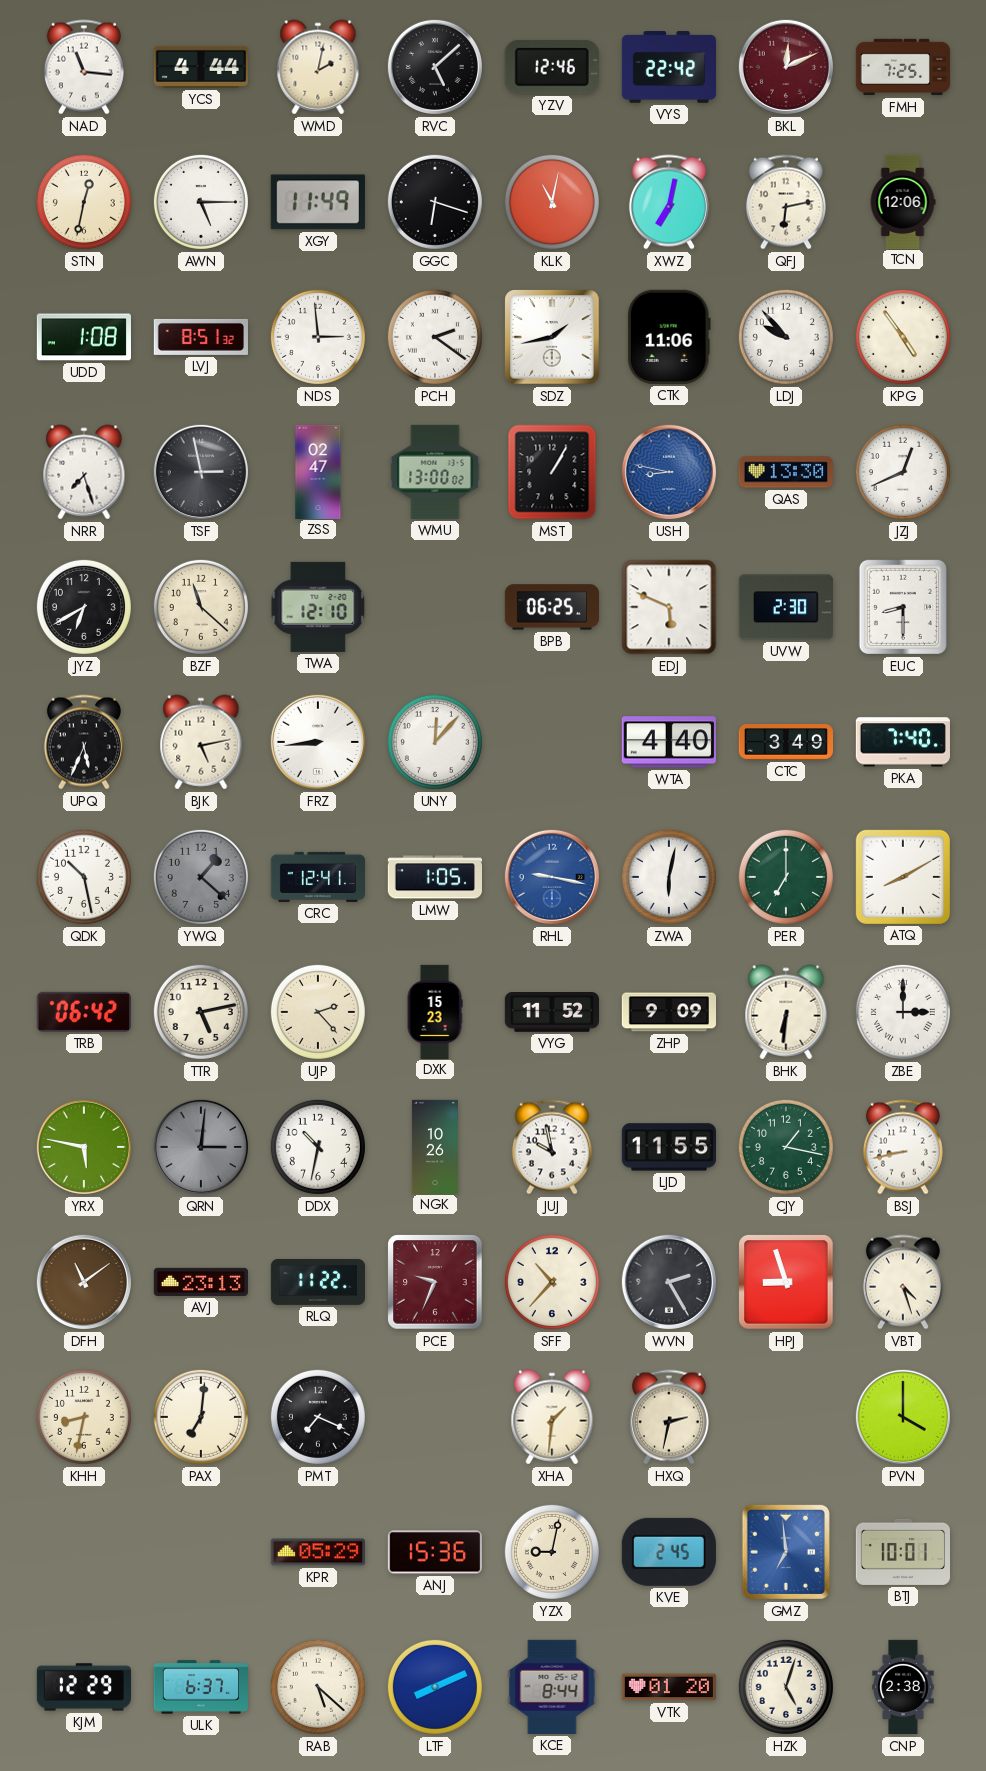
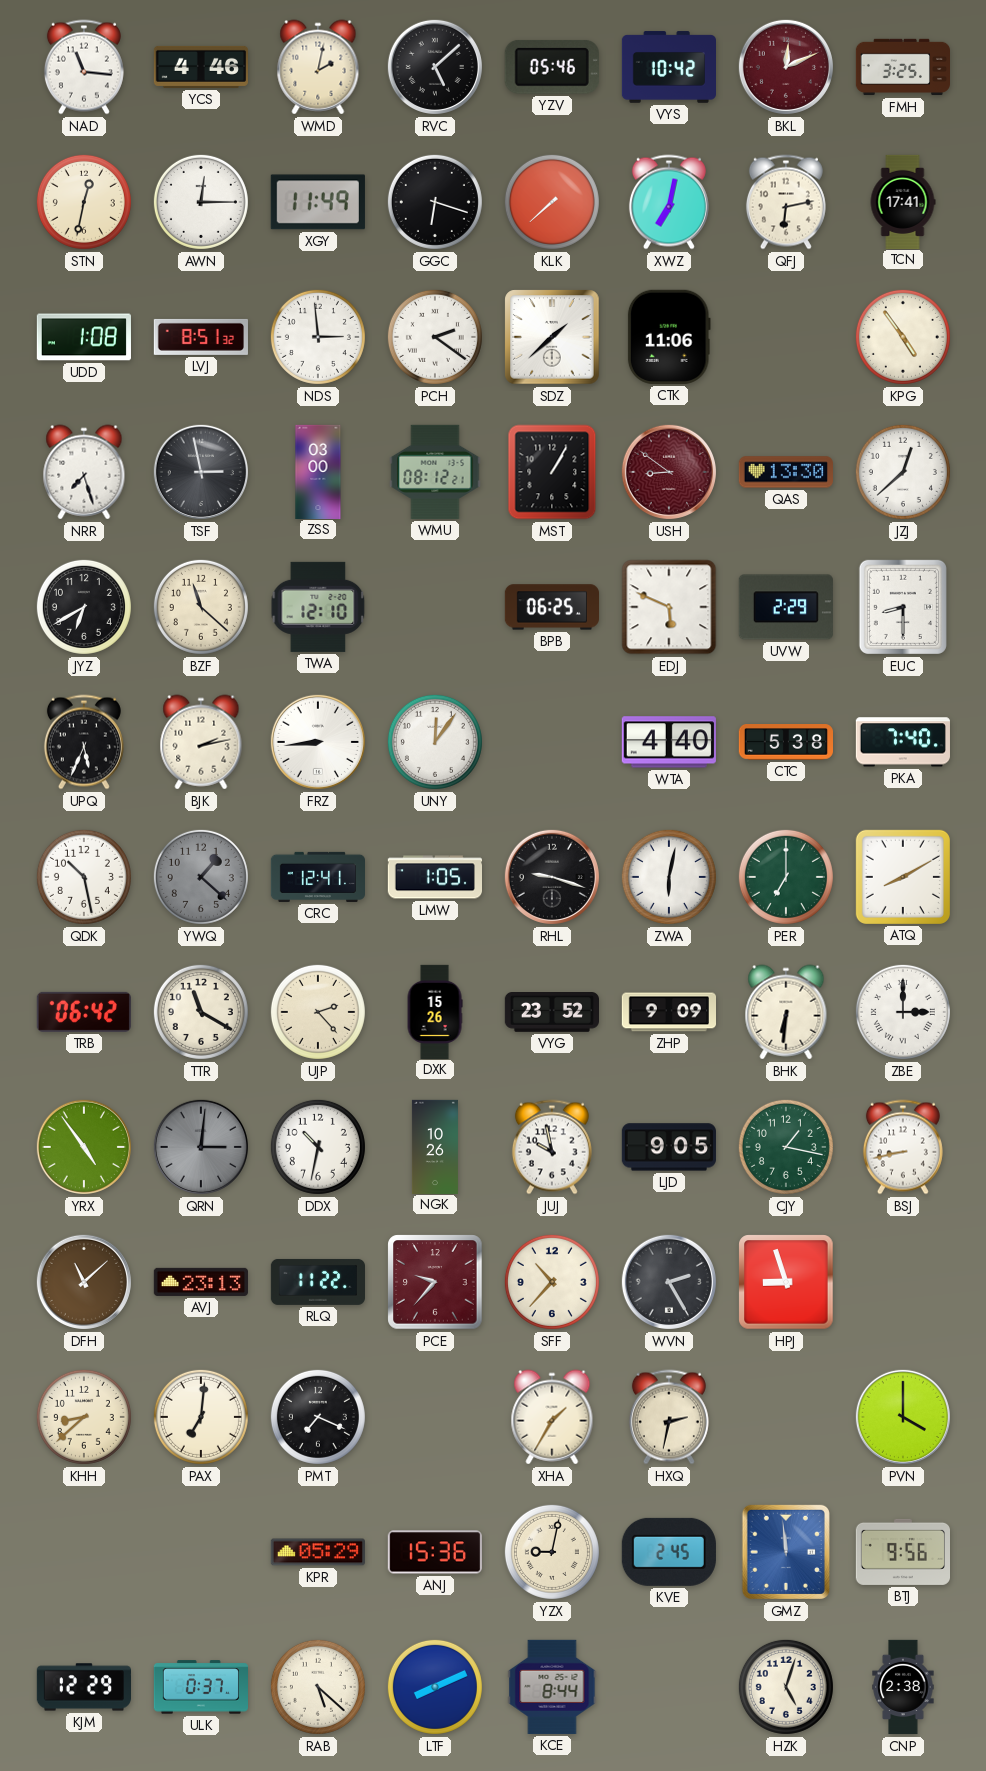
YCS: 4:44 -> 4:46 (200, 67)
YZV: 12:46 -> 05:46 (552, 67)
VYS: 22:42 -> 10:42 (668, 67)
FMH: 7:25 -> 3:25 (902, 67)
AWN: 5:15 -> 12:15 (201, 202)
KLK: 11:02 -> 7:38 (552, 202)
TCN: 12:06 -> 17:41 (903, 201)
SDZ: 1:43 -> 1:38 (552, 337)
LDJ: 9:53 -> none (786, 337)
ZSS: 02:47 -> 03:00 (318, 471)
WMU: 13:00 -> 08:12 (435, 472)
USH: 8:47 -> 8:51 (669, 472)
USH dial: blue -> burgundy (669, 472)
JZJ: 12:41 -> 12:38 (903, 472)
UVW: 2:30 -> 2:29 (786, 607)
BJK: 5:13 -> 2:13 (201, 742)
UNY: 12:07 -> 12:06 (435, 742)
CTC: 3:49 -> 5:38 (785, 743)
RHL: 9:17 -> 9:18 (552, 877)
RHL dial: blue -> black (552, 877)
TTR: 5:13 -> 11:20 (201, 1012)
DXK: 15:23 -> 15:26 (435, 1011)
VYG: 11:52 -> 23:52 (551, 1012)
YRX: 5:47 -> 4:54 (84, 1147)
LJD: 11:55 -> 9:05 (669, 1147)
DFH: 11:09 -> 11:08 (84, 1282)
PCE: 9:34 -> 9:37 (435, 1282)
VBT: 4:27 -> none (903, 1282)
KHH: 8:32 -> 8:38 (84, 1417)
XHA: 1:31 -> 1:35 (552, 1417)
GMZ: 6:59 -> 11:59 (786, 1552)
BTJ: 10:01 -> 9:56 (902, 1552)
ULK: 6:37 -> 0:37 (200, 1687)
VTK: 01:20 -> none (668, 1687)
